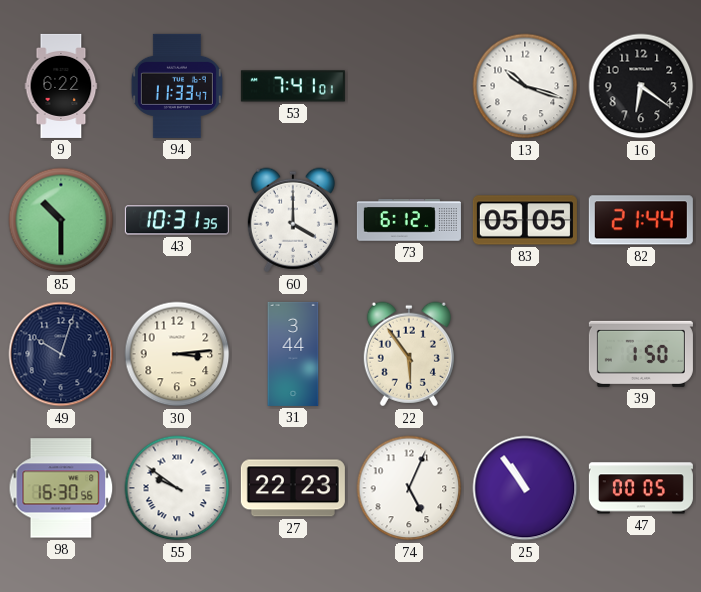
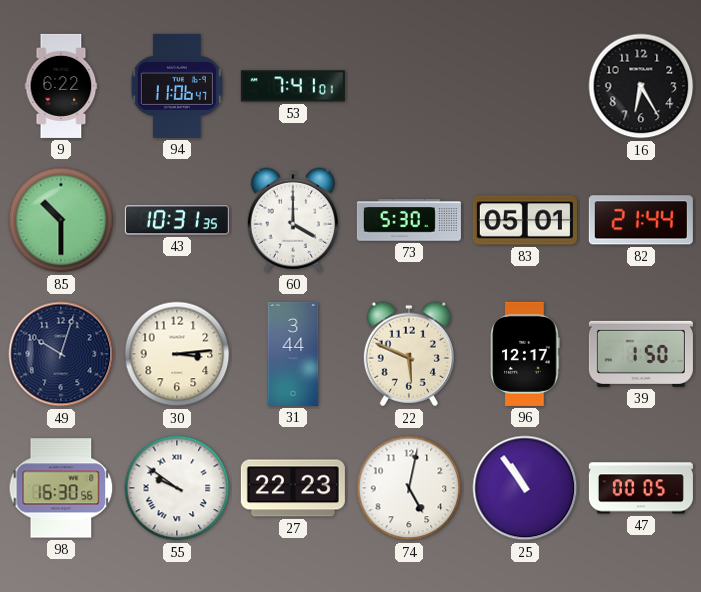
94: 11:33 -> 11:06 (177, 86)
13: 10:18 -> none (525, 86)
16: 6:21 -> 6:25 (641, 86)
73: 6:12 -> 5:30 (409, 220)
83: 05:05 -> 05:01 (525, 220)
22: 5:54 -> 5:49 (409, 354)
96: none -> 12:17 (525, 354)
74: 5:04 -> 5:02 (409, 488)
